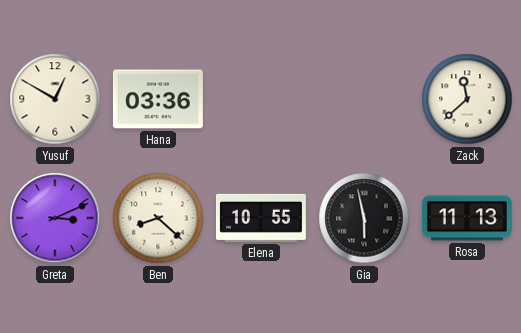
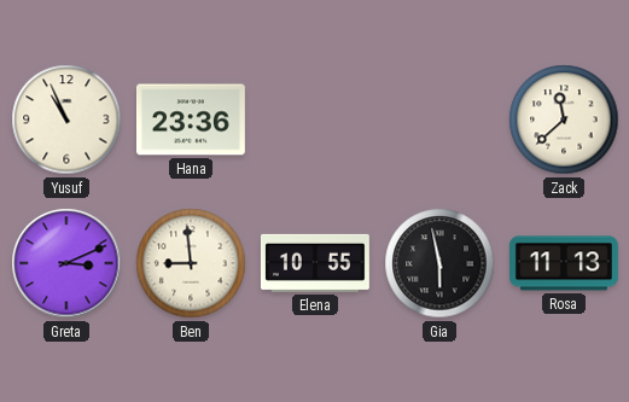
Yusuf: 12:50 -> 10:56 (66, 120)
Hana: 03:36 -> 23:36 (191, 120)
Ben: 8:22 -> 8:59 (191, 263)
